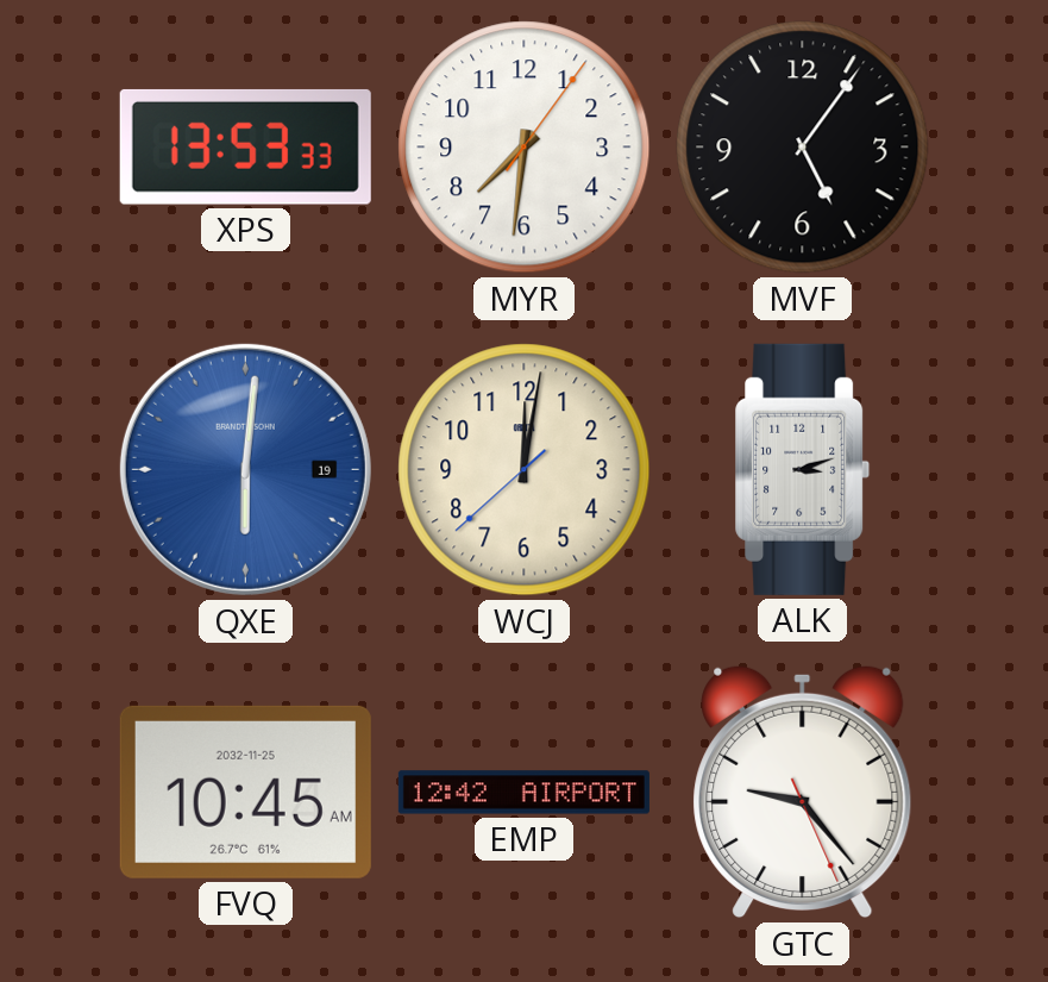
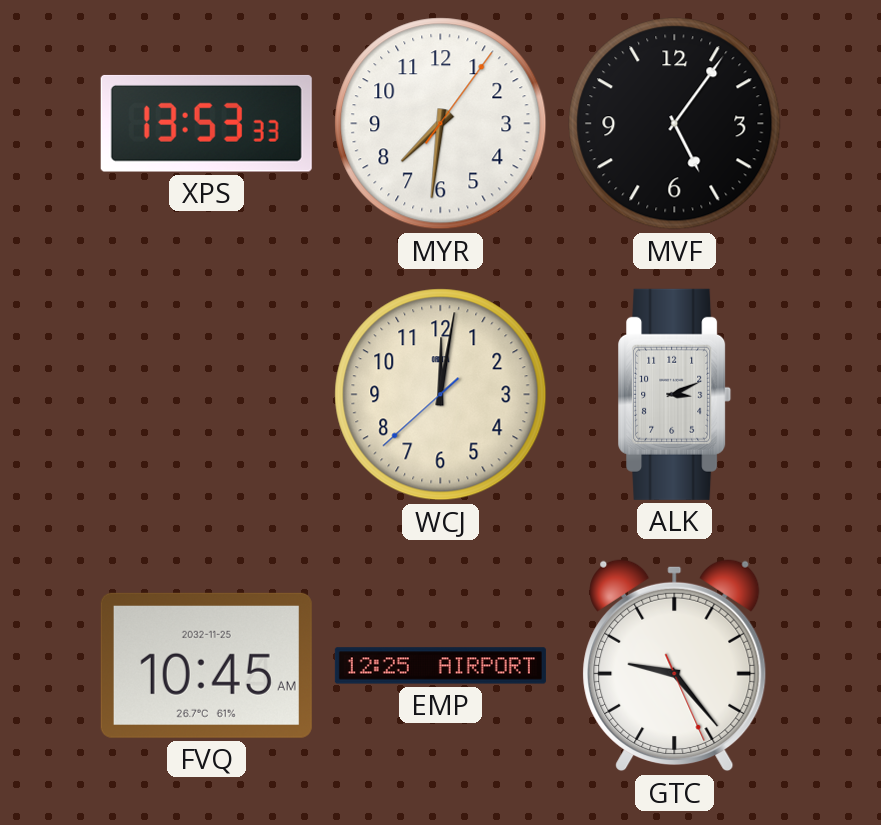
QXE: 6:01 -> none (245, 469)
ALK: 3:12 -> 3:11 (675, 394)
EMP: 12:42 -> 12:25 (440, 666)
